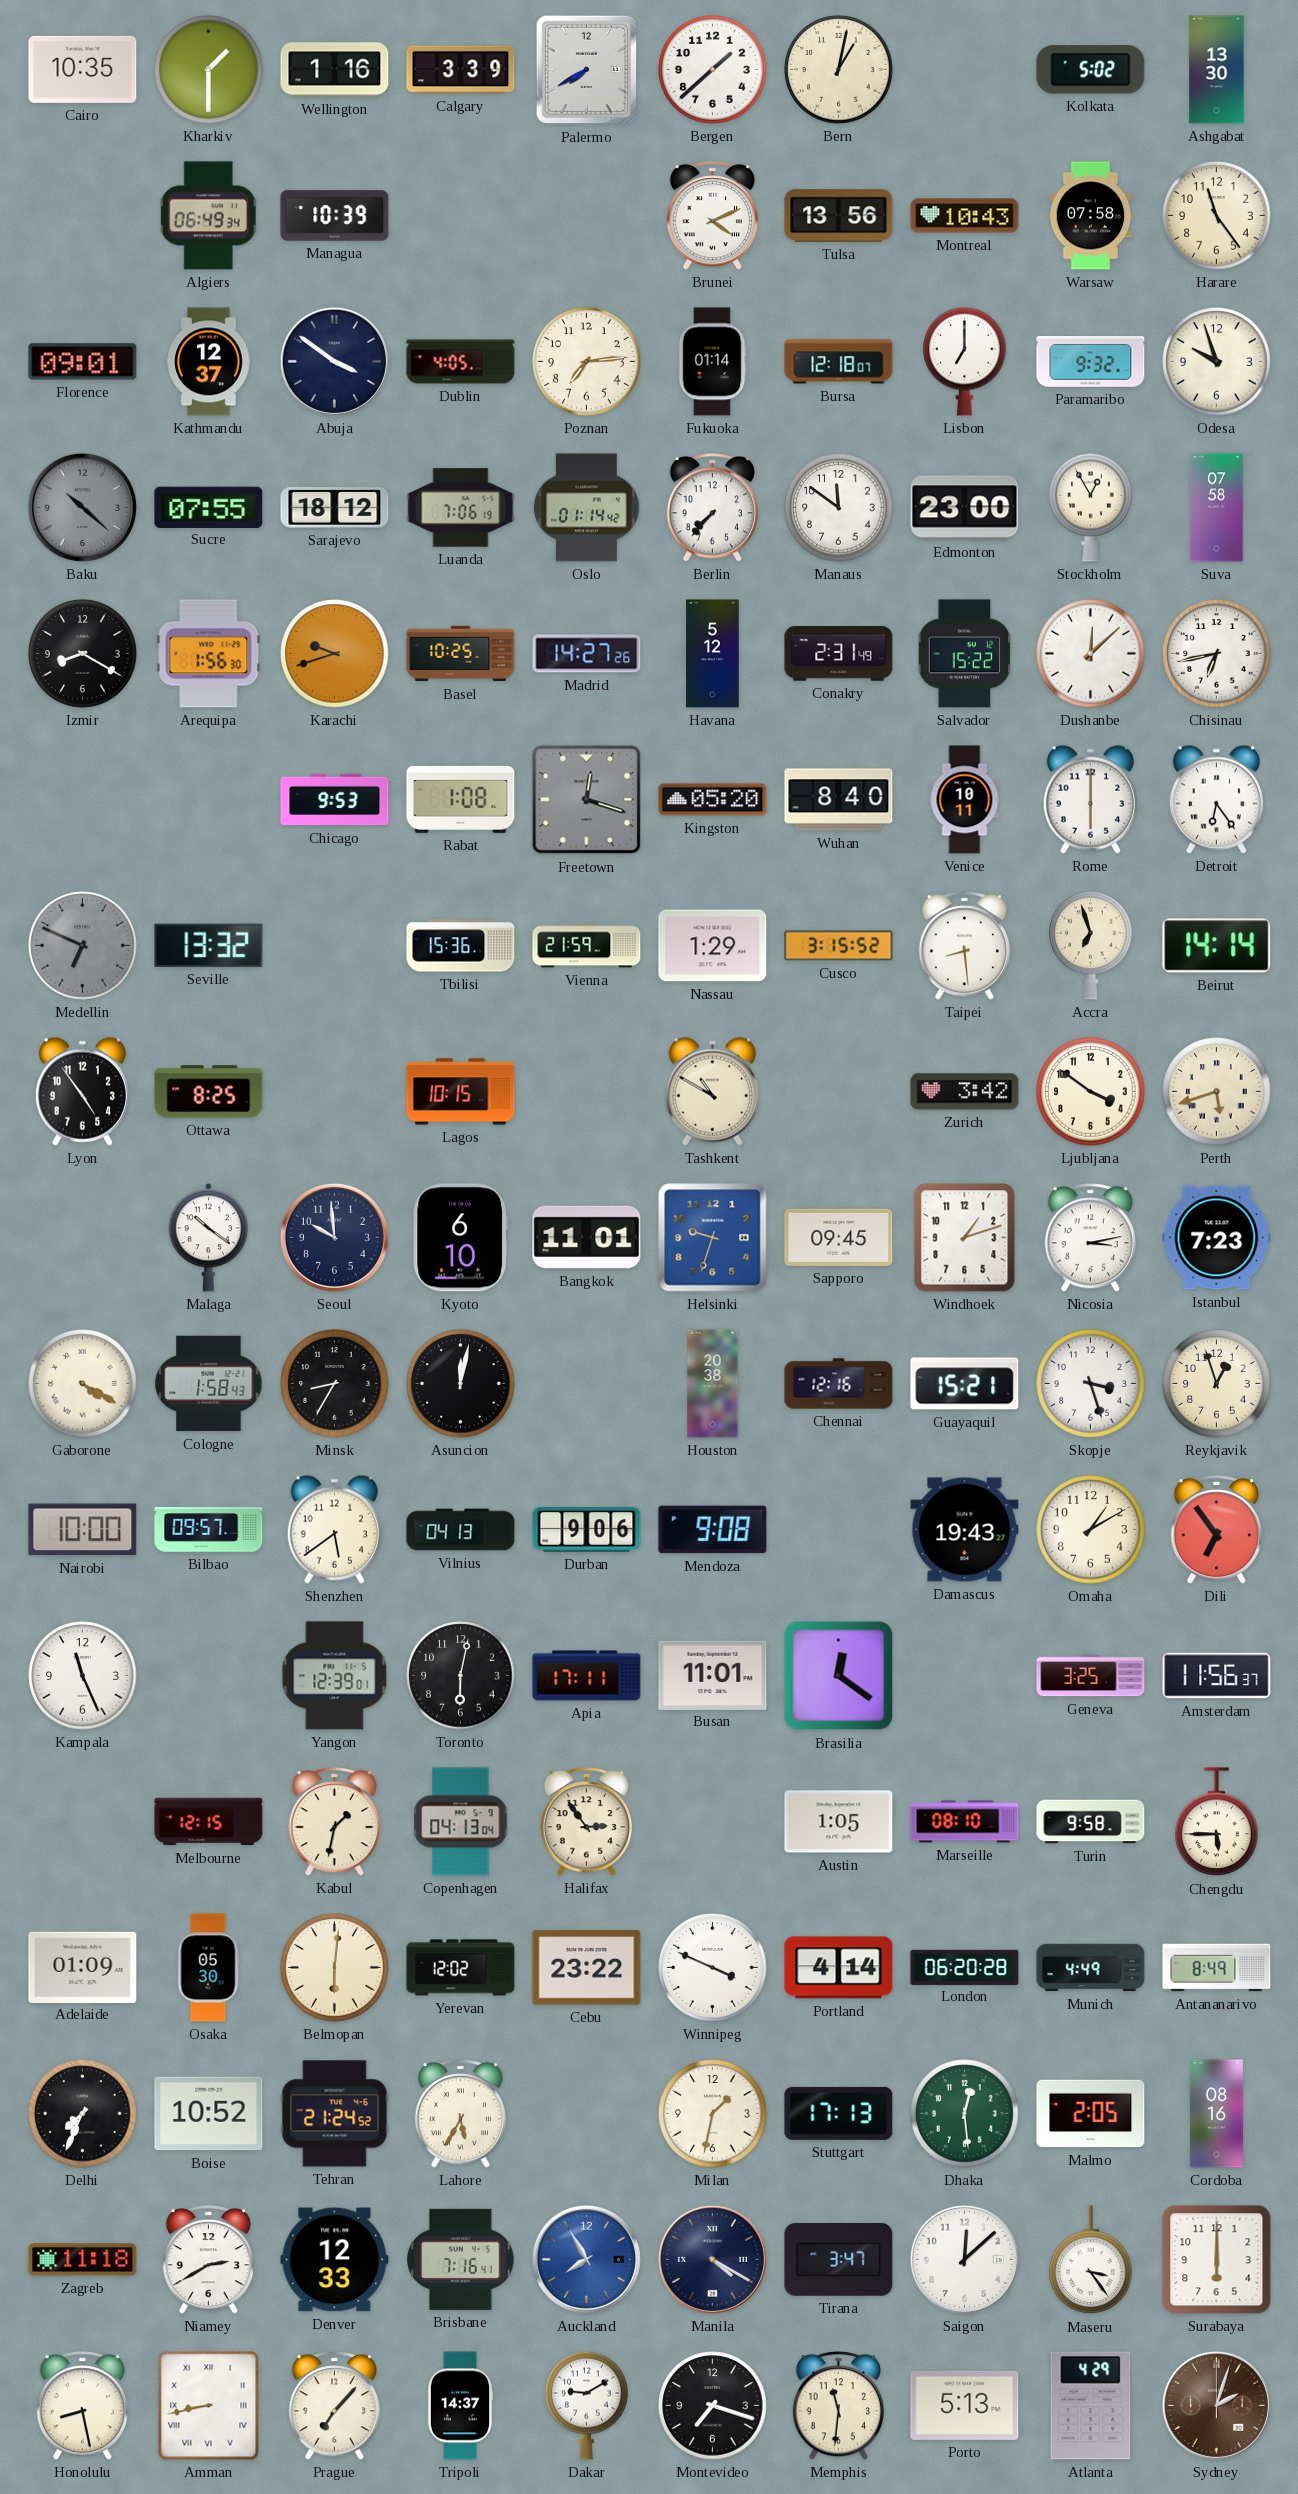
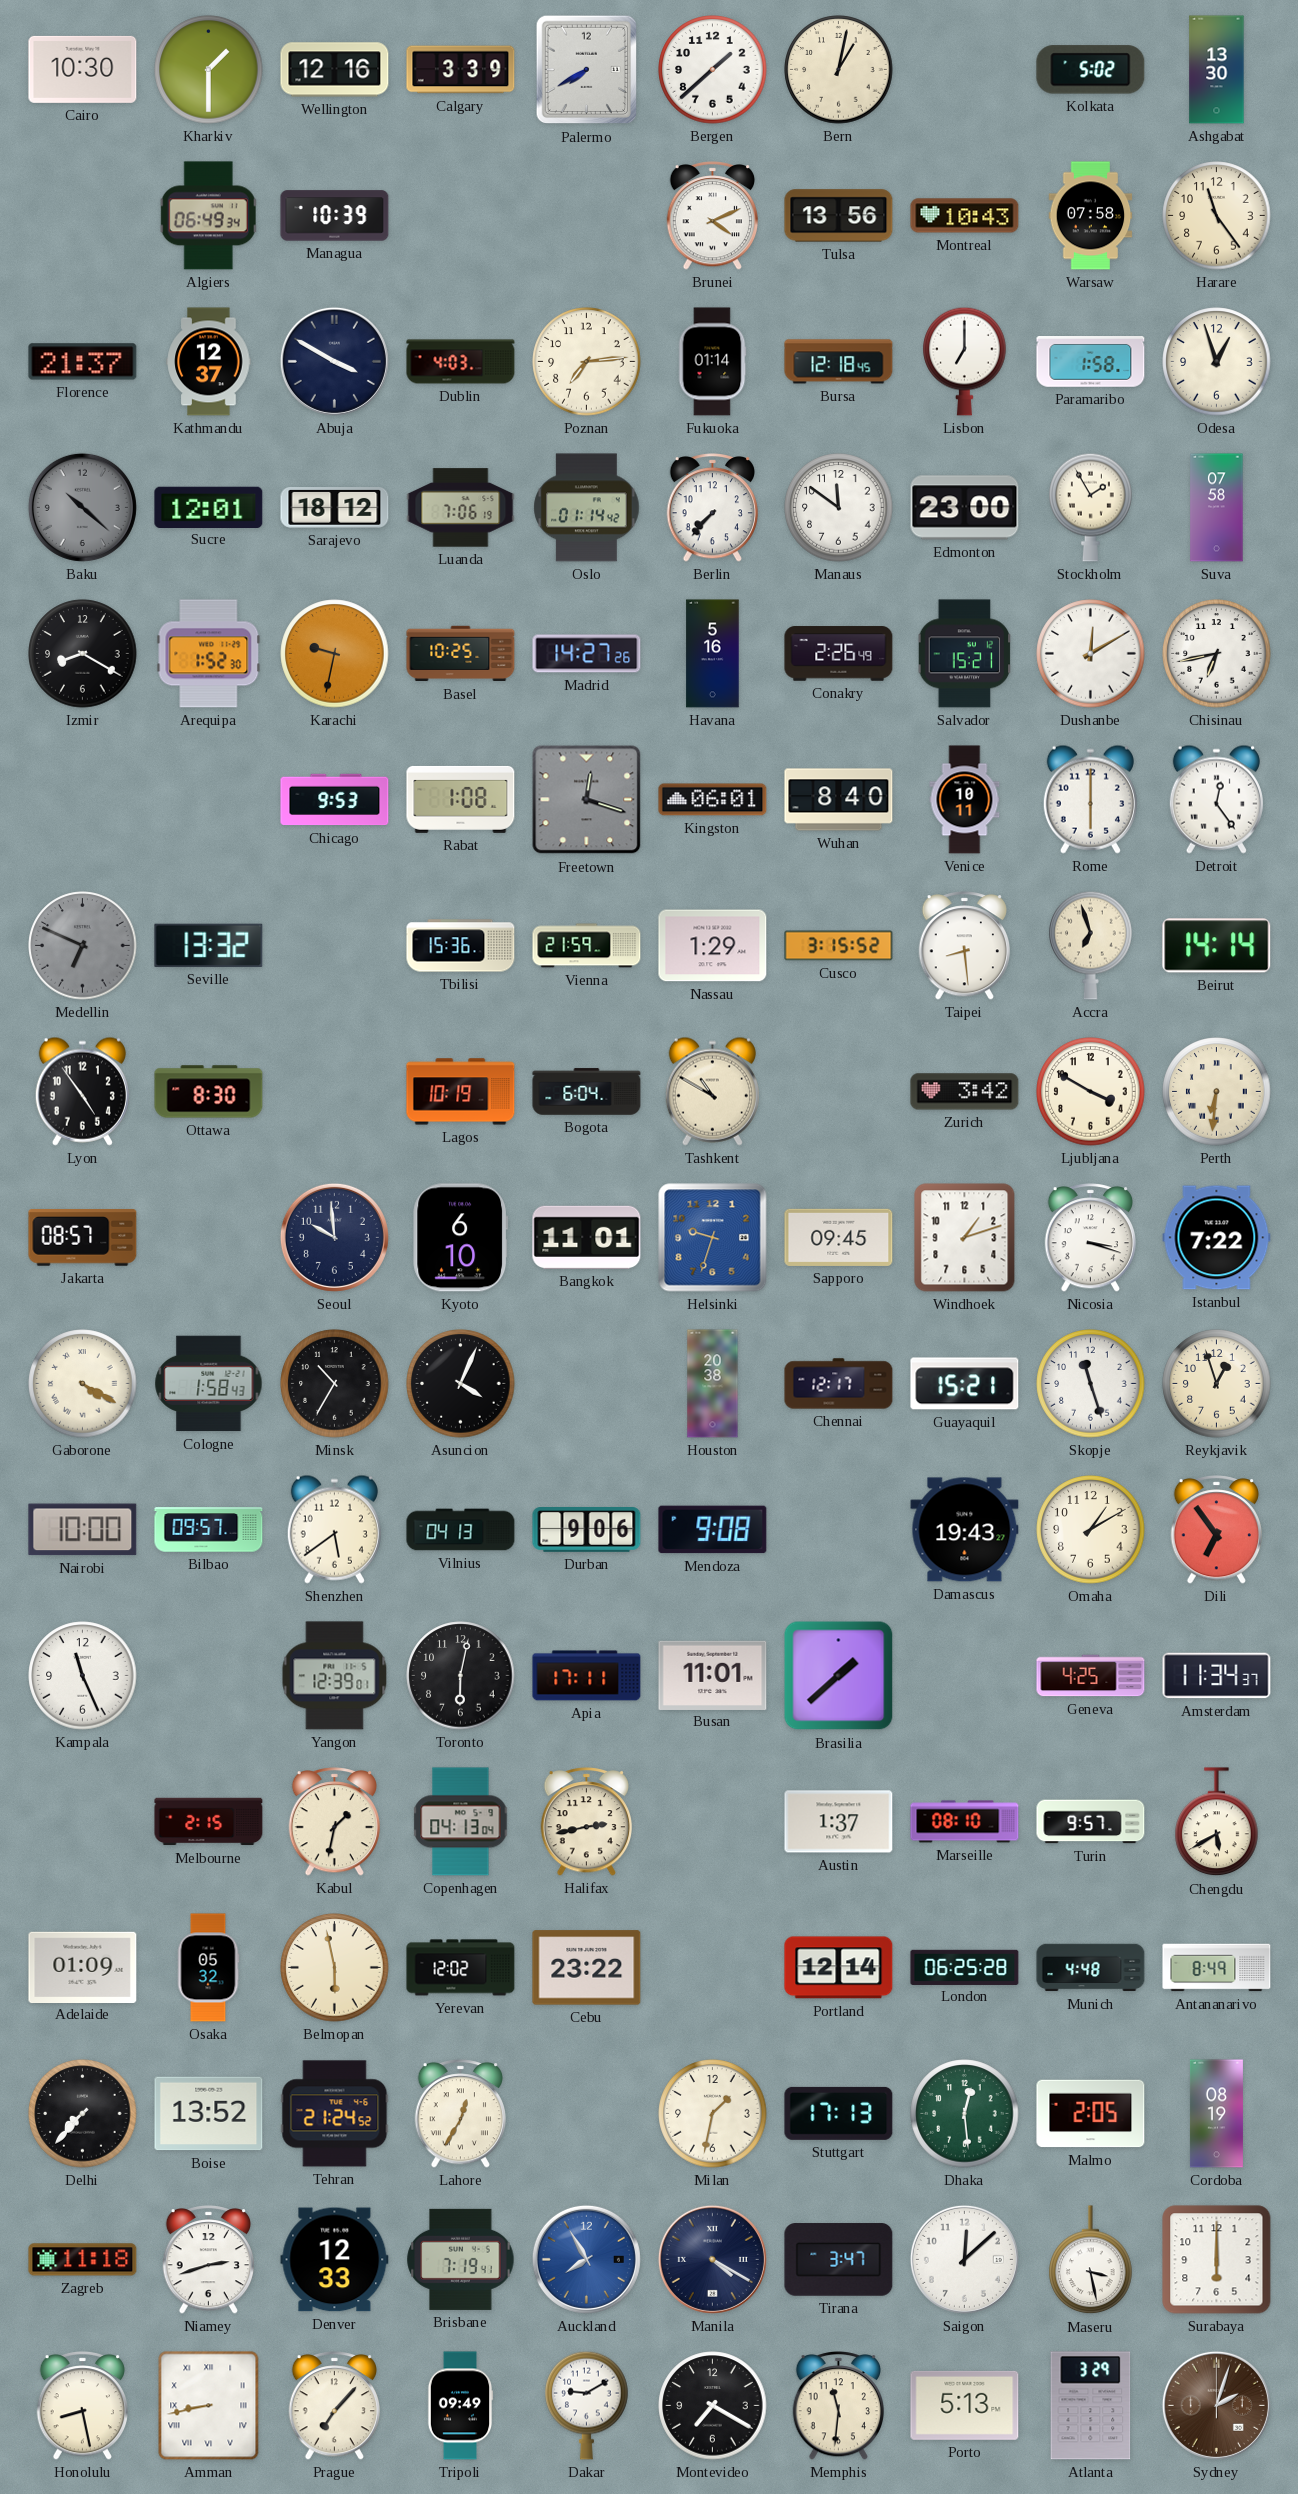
Cairo: 10:35 -> 10:30 (83, 69)
Wellington: 1:16 -> 12:16 (335, 70)
Florence: 09:01 -> 21:37 (83, 362)
Abuja: 3:51 -> 3:50 (334, 361)
Dublin: 4:05 -> 4:03 (461, 362)
Bursa: 12:18:07 -> 12:18:45 (839, 362)
Paramaribo: 9:32 -> 1:58 (1091, 362)
Odesa: 9:57 -> 12:57 (1217, 362)
Sucre: 07:55 -> 12:01 (209, 507)
Stockholm: 12:55 -> 1:55 (1091, 507)
Arequipa: 1:56 -> 1:52 (209, 654)
Karachi: 9:42 -> 9:32 (335, 654)
Havana: 5:12 -> 5:16 (713, 654)
Conakry: 2:31 -> 2:26 (839, 654)
Salvador: 15:22 -> 15:21 (965, 654)
Dushanbe: 12:08 -> 12:10 (1091, 654)
Kingston: 05:20 -> 06:01 (713, 800)
Detroit: 6:24 -> 12:24 (1216, 799)
Ottawa: 8:25 -> 8:30 (209, 1092)
Lagos: 10:15 -> 10:19 (461, 1092)
Bogota: none -> 6:04 (587, 1092)
Ljubljana: 3:51 -> 3:50 (1091, 1092)
Perth: 5:42 -> 6:31 (1217, 1092)
Jakarta: none -> 08:57 (83, 1238)
Malaga: 10:21 -> none (208, 1238)
Nicosia: 3:13 -> 3:18 (1090, 1238)
Istanbul: 7:23 -> 7:22 (1217, 1238)
Minsk: 8:35 -> 10:35 (335, 1384)
Asuncion: 12:02 -> 4:04 (461, 1384)
Chennai: 12:16 -> 12:17 (839, 1384)
Skopje: 3:27 -> 11:27 (1091, 1384)
Brasilia: 12:21 -> 1:38 (839, 1676)
Geneva: 3:25 -> 4:25 (1091, 1676)
Amsterdam: 11:56 -> 11:34 (1217, 1676)
Melbourne: 12:15 -> 2:15 (209, 1822)
Halifax: 2:54 -> 2:43 (586, 1822)
Austin: 1:05 -> 1:37 (839, 1822)
Turin: 9:58 -> 9:57 (1091, 1822)
Chengdu: 5:45 -> 5:40 (1217, 1822)
Osaka: 05:30 -> 05:32 (208, 1968)
Belmopan: 6:01 -> 5:58 (335, 1968)
Winnipeg: 3:49 -> none (713, 1968)
Portland: 4:14 -> 12:14 (839, 1968)
London: 06:20 -> 06:25 (965, 1967)
Munich: 4:49 -> 4:48 (1091, 1968)
Delhi: 7:34 -> 7:37 (83, 2114)
Boise: 10:52 -> 13:52 (209, 2114)
Lahore: 5:35 -> 12:35 (460, 2114)
Cordoba: 08:16 -> 08:19 (1216, 2114)
Niamey: 2:40 -> 2:42 (208, 2260)
Brisbane: 7:16 -> 7:19 (461, 2259)
Maseru: 3:24 -> 3:28 (1091, 2260)
Tripoli: 14:37 -> 09:49 (460, 2406)
Montevideo: 7:18 -> 7:20 (713, 2406)
Atlanta: 4:29 -> 3:29 (1091, 2406)
